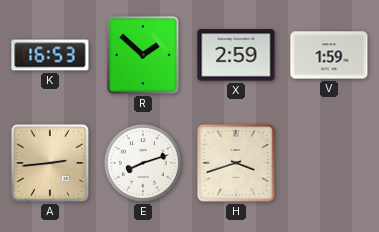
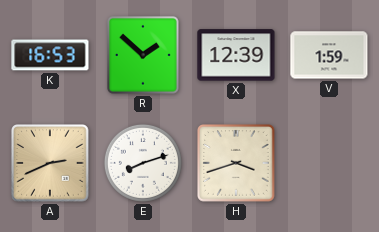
X: 2:59 -> 12:39 (236, 55)
A: 2:44 -> 2:41 (51, 164)
